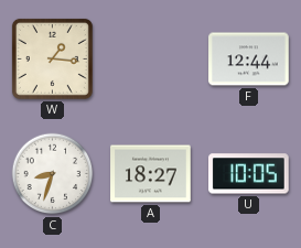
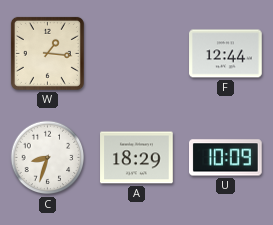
A: 18:27 -> 18:29 (137, 158)
U: 10:05 -> 10:09 (226, 158)
